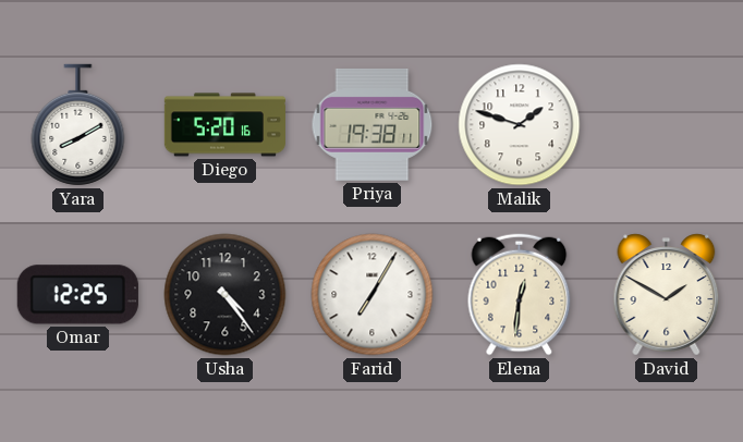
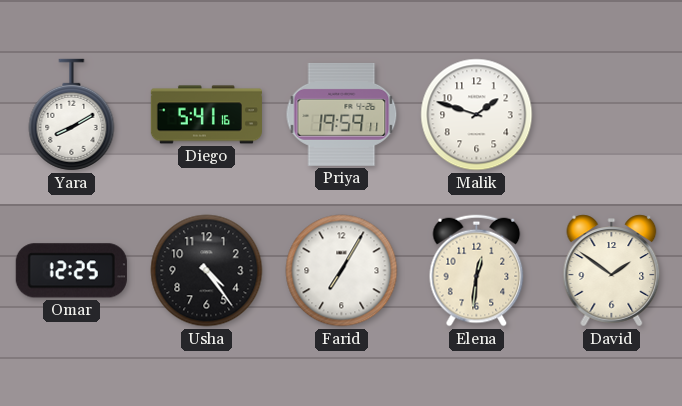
Diego: 5:20 -> 5:41 (206, 115)
Priya: 19:38 -> 19:59 (342, 114)
David: 1:50 -> 1:51 (612, 271)
